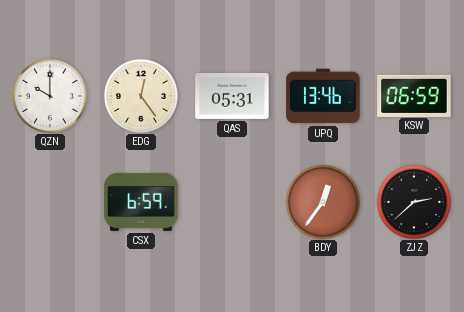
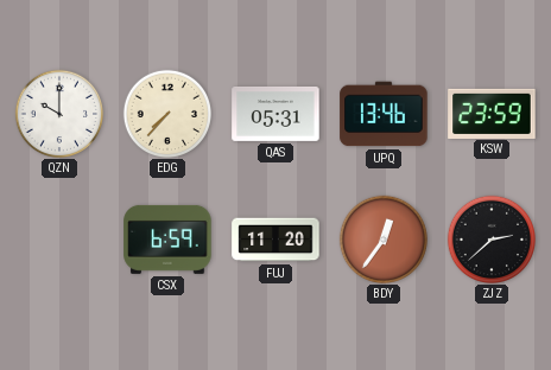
EDG: 12:24 -> 7:37 (166, 113)
KSW: 06:59 -> 23:59 (492, 113)
FUJ: none -> 11:20 (275, 240)
